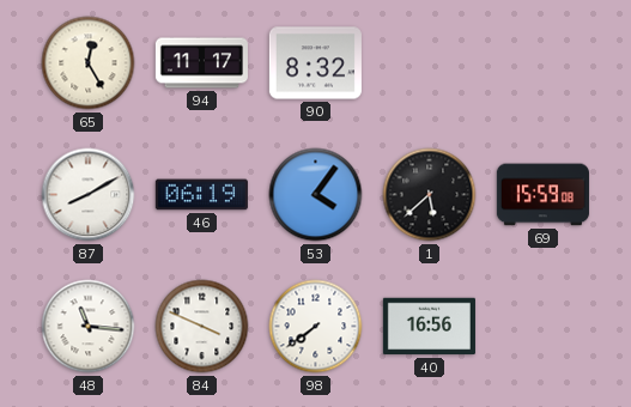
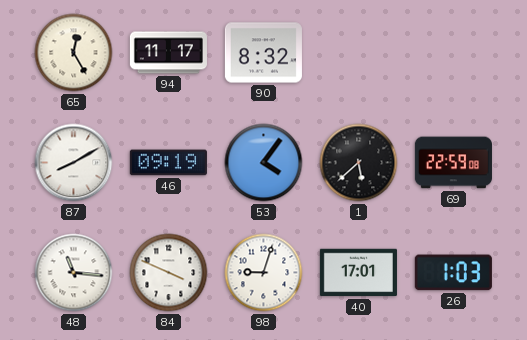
46: 06:19 -> 09:19 (168, 163)
69: 15:59 -> 22:59 (453, 163)
98: 7:39 -> 9:03 (264, 273)
40: 16:56 -> 17:01 (358, 273)
26: none -> 1:03 (453, 273)
